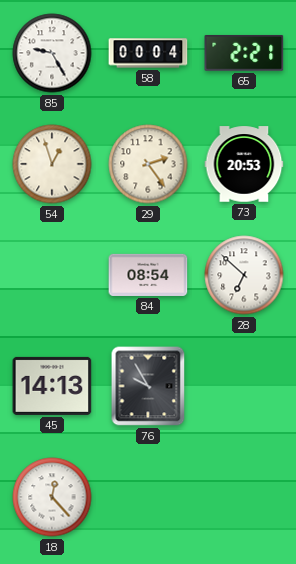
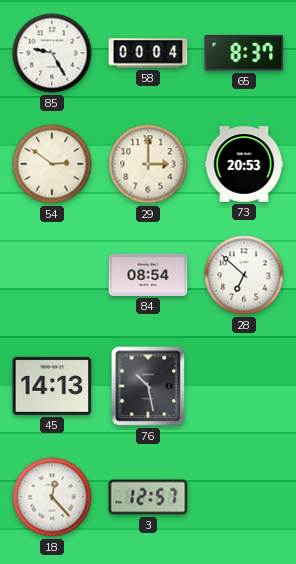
65: 2:21 -> 8:37 (244, 53)
54: 12:57 -> 2:51 (52, 164)
29: 2:24 -> 3:00 (148, 164)
76: 9:55 -> 10:28 (148, 386)
3: none -> 12:57 (148, 497)
